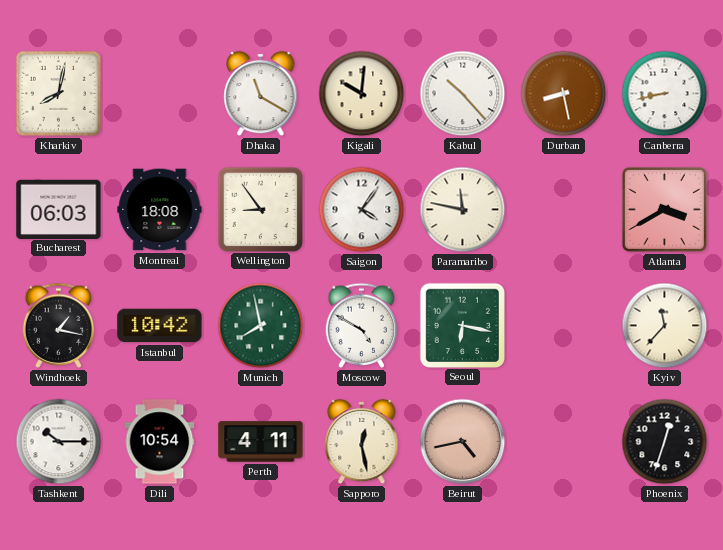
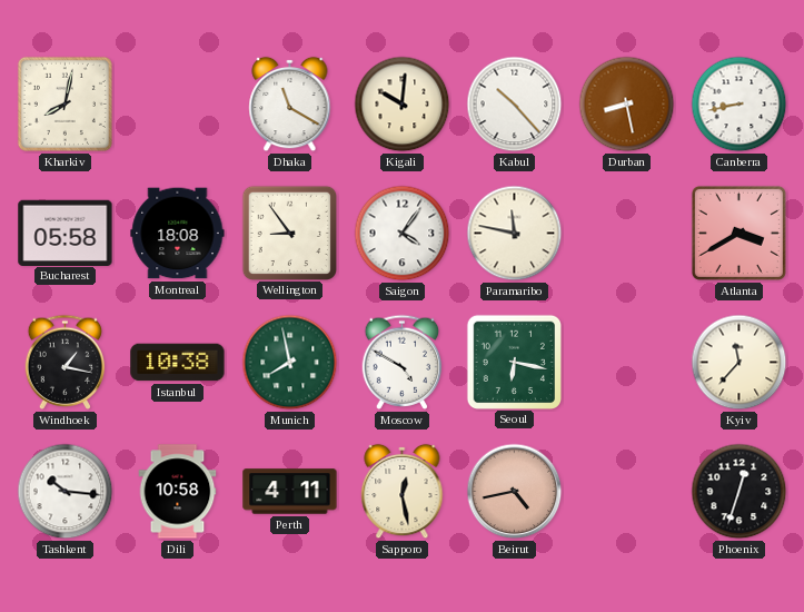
Bucharest: 06:03 -> 05:58 (66, 233)
Istanbul: 10:42 -> 10:38 (178, 363)
Tashkent: 10:15 -> 10:16 (66, 492)
Dili: 10:54 -> 10:58 (178, 492)
